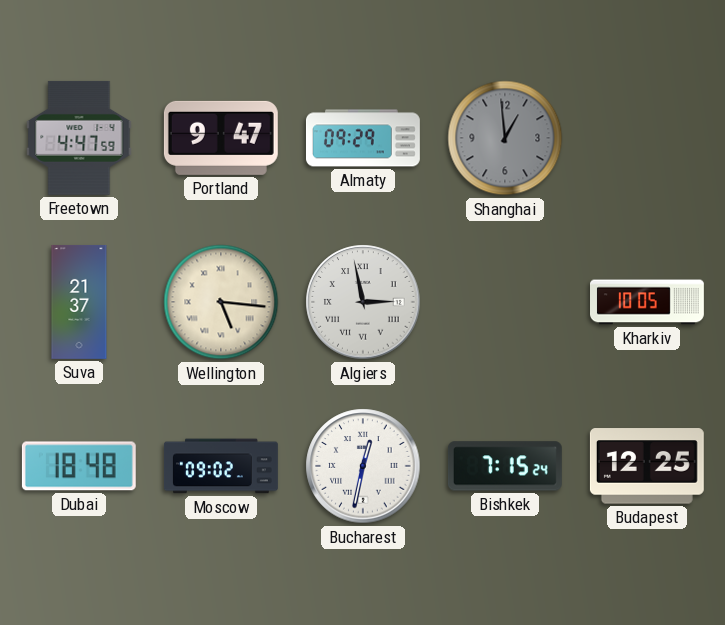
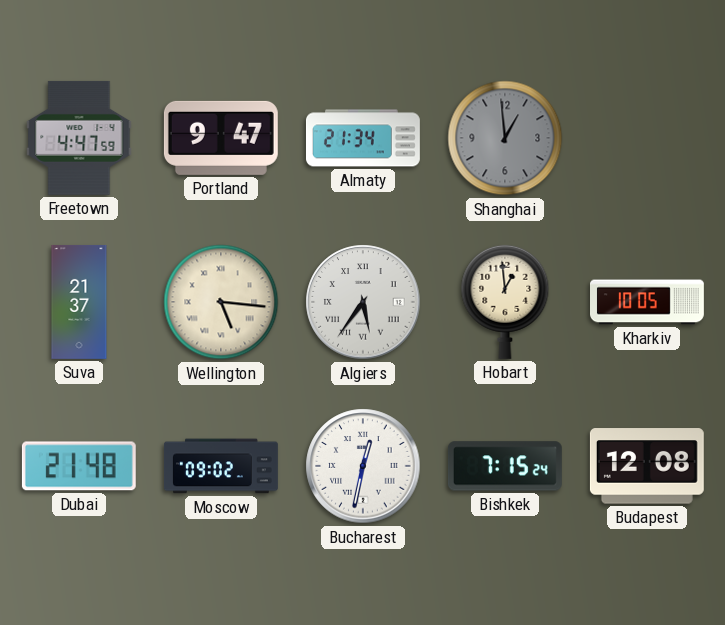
Almaty: 09:29 -> 21:34 (363, 138)
Algiers: 2:58 -> 5:36 (363, 302)
Hobart: none -> 12:59 (505, 302)
Dubai: 18:48 -> 21:48 (79, 466)
Budapest: 12:25 -> 12:08 (647, 466)
